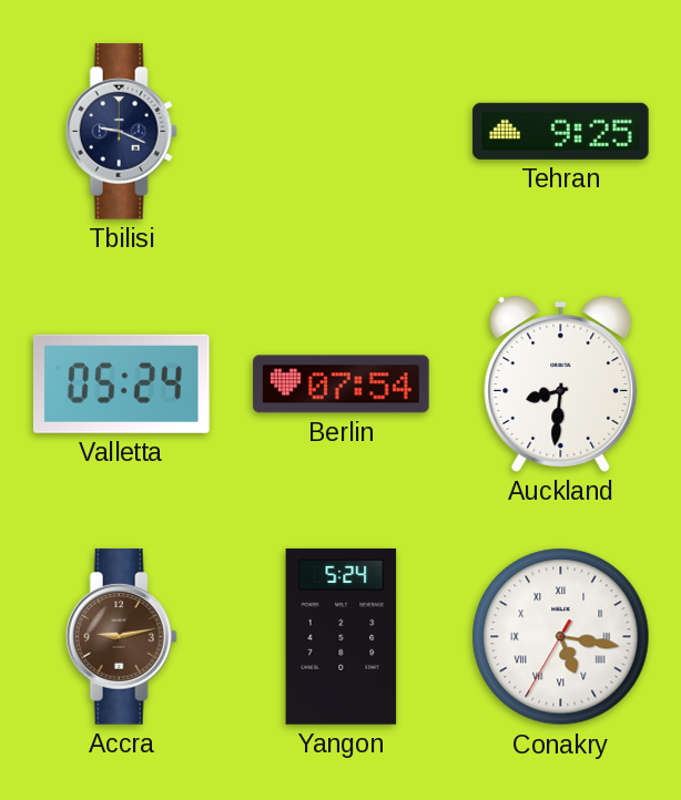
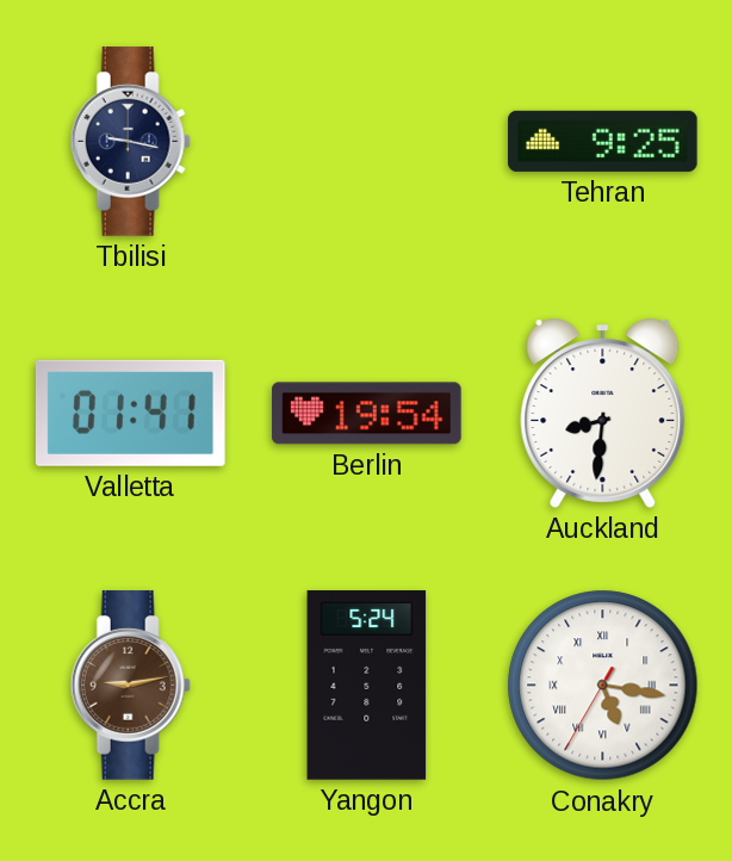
Tbilisi: 9:19 -> 9:17 (130, 142)
Valletta: 05:24 -> 01:41 (130, 413)
Berlin: 07:54 -> 19:54 (367, 414)
